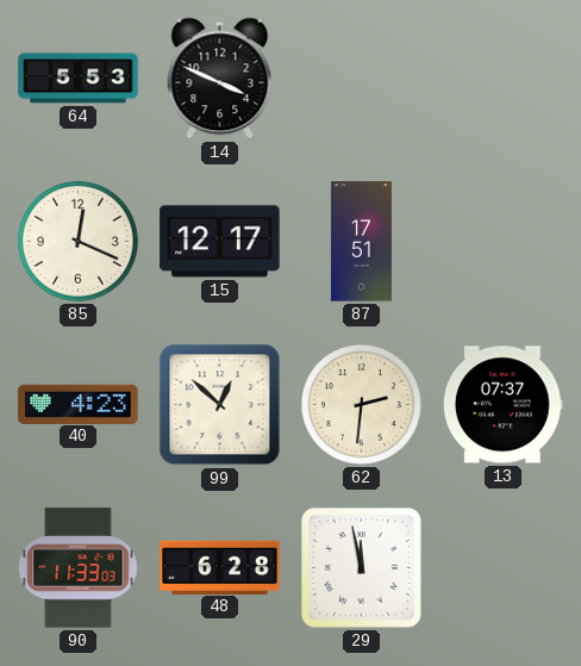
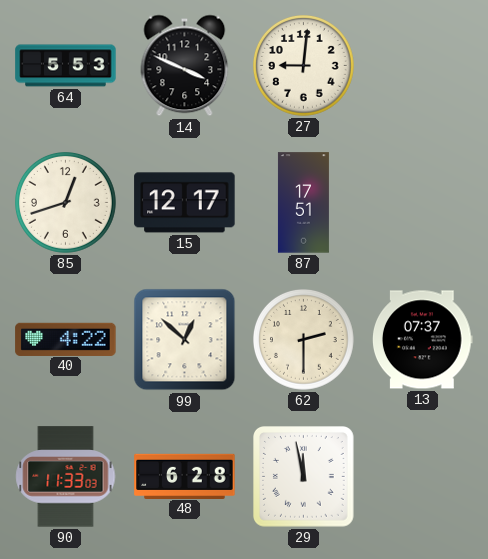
27: none -> 9:01 (304, 66)
85: 12:19 -> 12:42 (66, 203)
40: 4:23 -> 4:22 (66, 339)
62: 2:31 -> 2:30 (304, 340)
